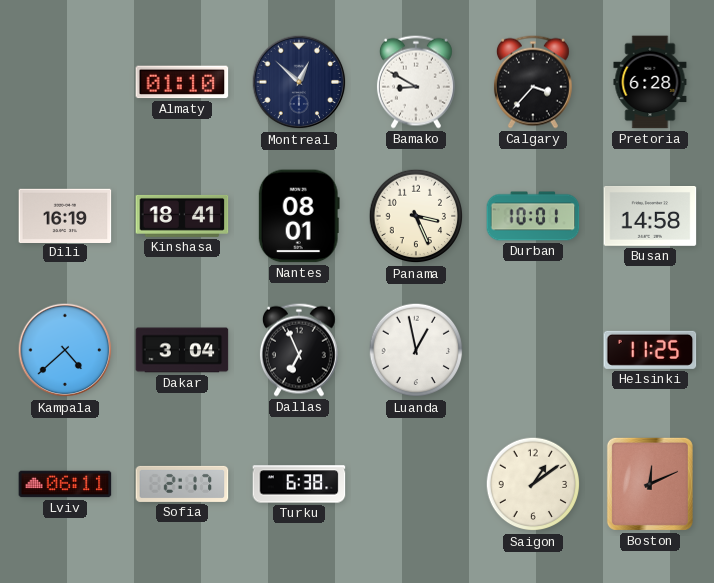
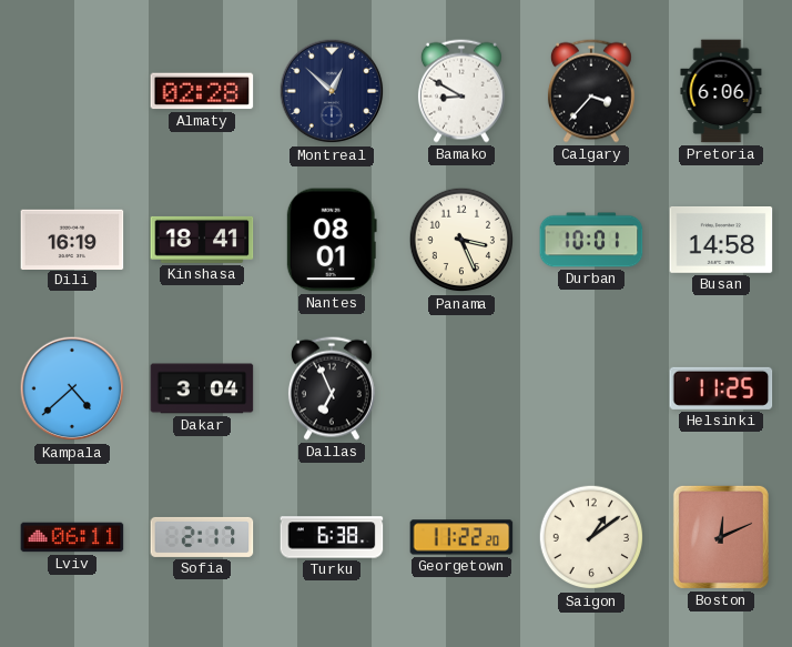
Almaty: 01:10 -> 02:28 (202, 91)
Pretoria: 6:28 -> 6:06 (721, 91)
Luanda: 12:58 -> none (416, 350)
Georgetown: none -> 11:22 (461, 537)
